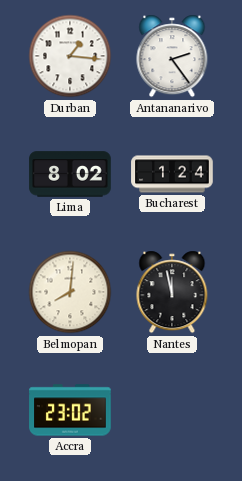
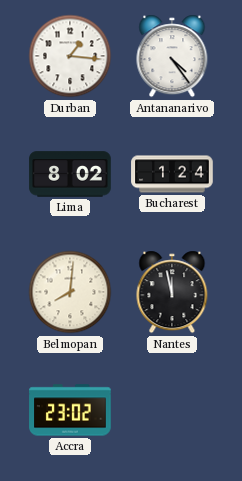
Antananarivo: 2:24 -> 4:24 (172, 56)
